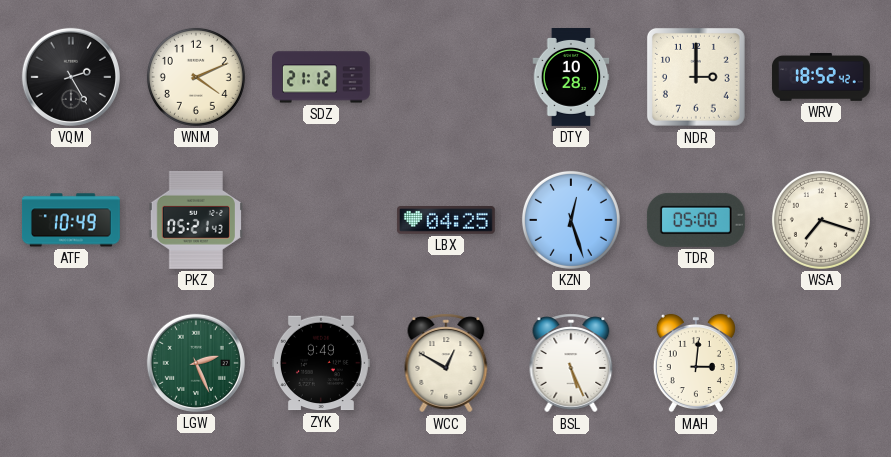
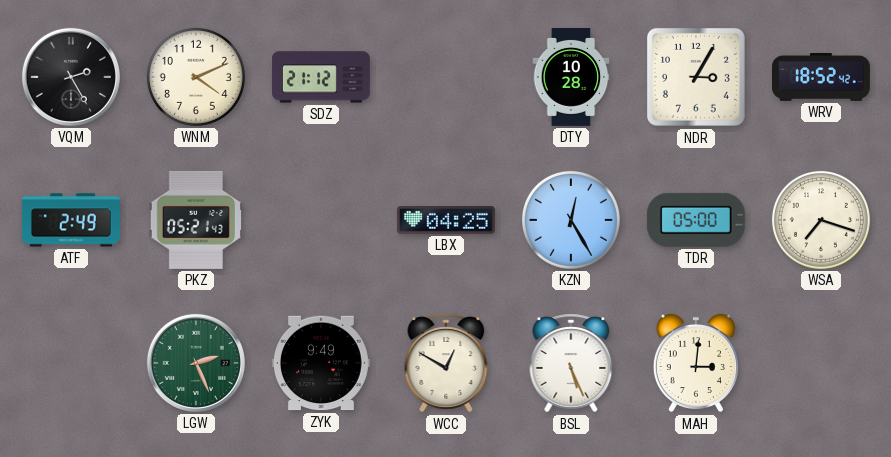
NDR: 3:00 -> 3:05 (696, 77)
ATF: 10:49 -> 2:49 (71, 220)
KZN: 12:27 -> 12:25 (571, 220)
